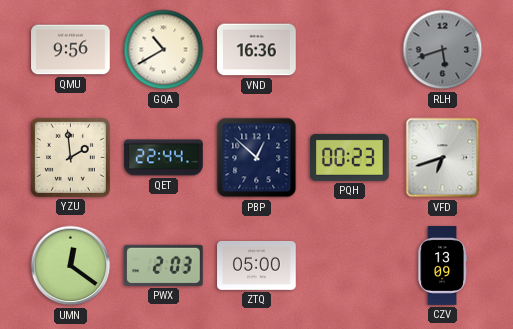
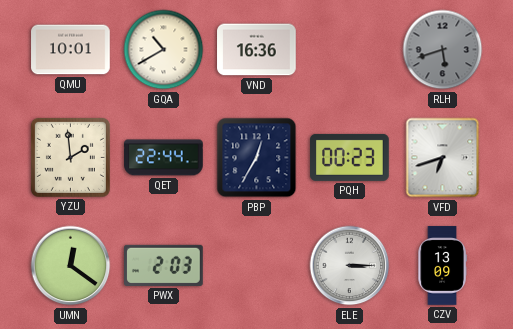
QMU: 9:56 -> 10:01 (71, 50)
PBP: 12:52 -> 12:35 (257, 158)
ZTQ: 05:00 -> none (257, 265)
ELE: none -> 3:15 (350, 266)
